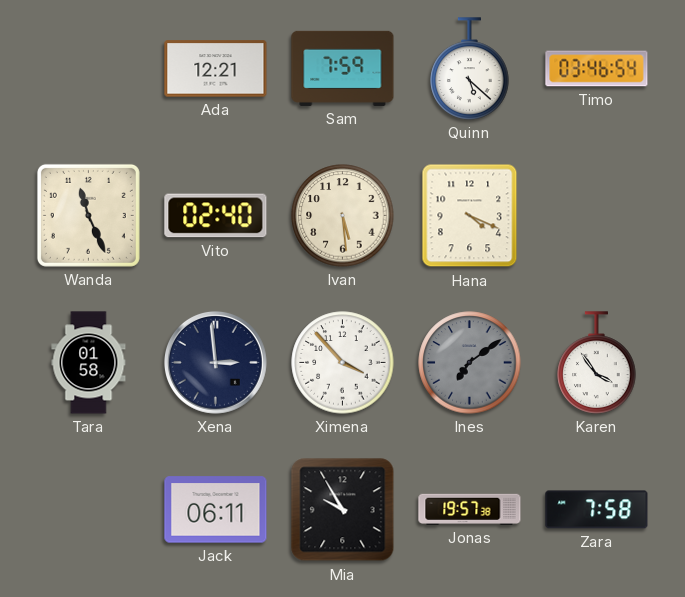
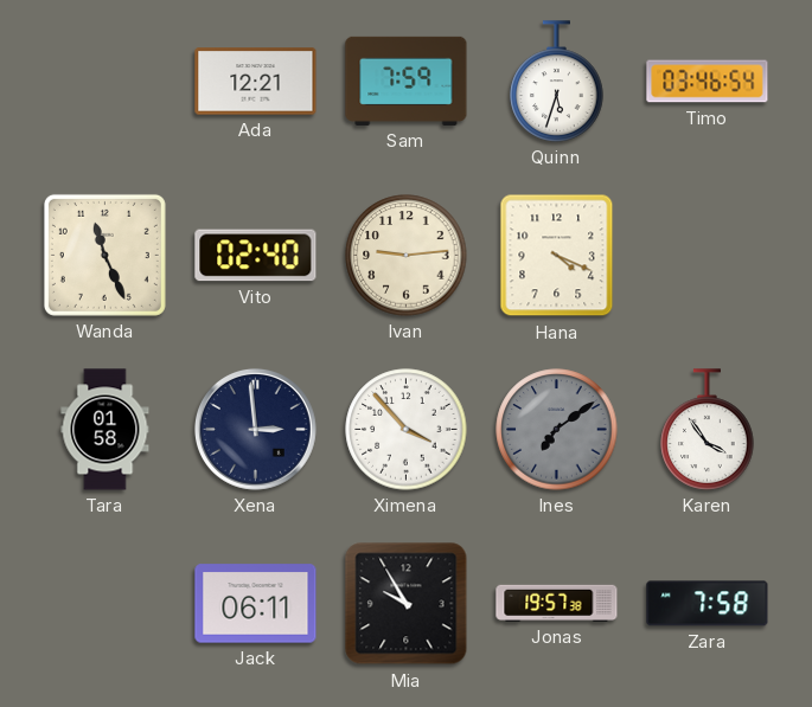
Quinn: 5:22 -> 5:33 (557, 82)
Ivan: 5:29 -> 9:14 (407, 256)
